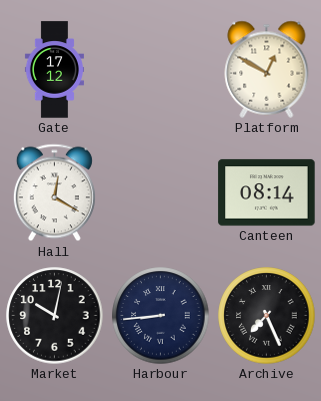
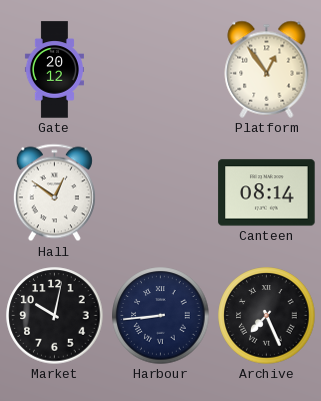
Gate: 17:12 -> 20:12 (54, 70)
Platform: 12:50 -> 12:54 (267, 69)
Hall: 12:20 -> 12:51 (54, 193)
